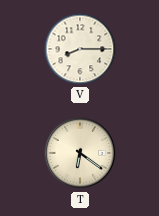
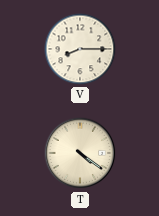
T: 6:21 -> 4:21 (80, 153)
